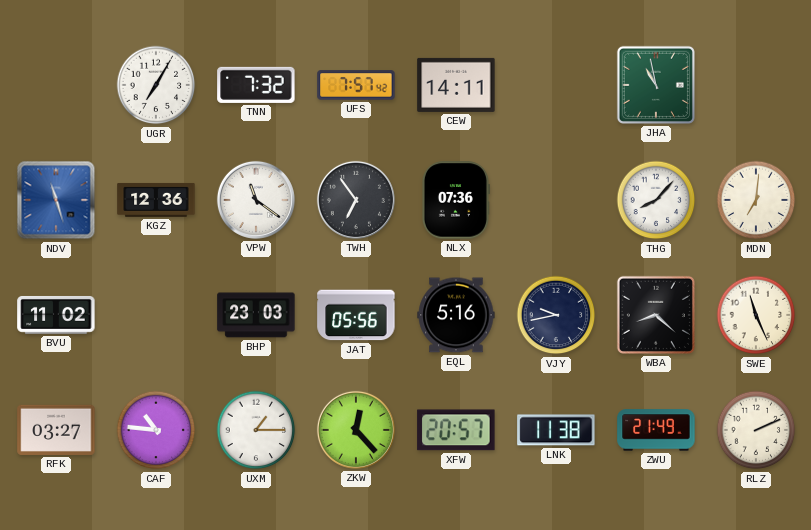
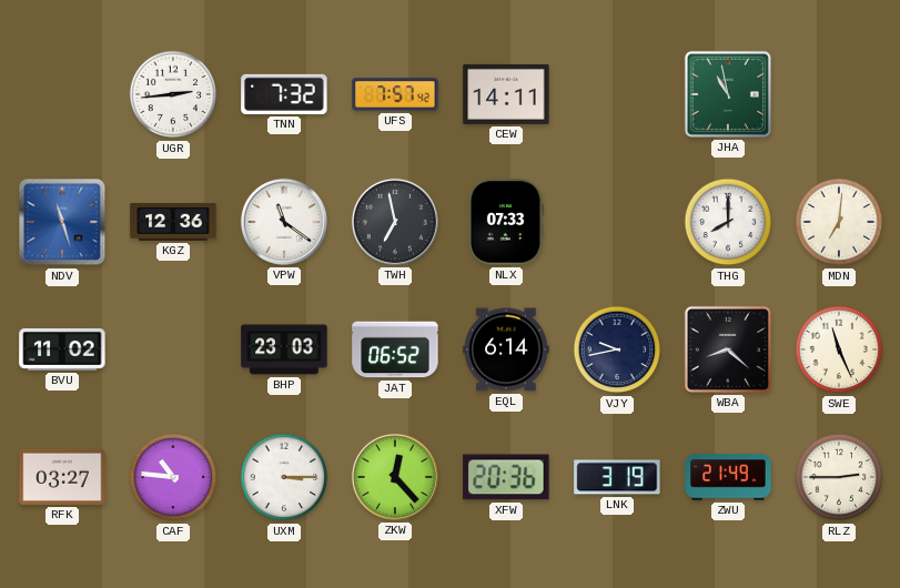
UGR: 7:05 -> 2:44 (173, 94)
TWH: 6:54 -> 6:58 (395, 222)
NLX: 07:36 -> 07:33 (505, 222)
THG: 8:07 -> 8:00 (728, 222)
JAT: 05:56 -> 06:52 (395, 349)
EQL: 5:16 -> 6:14 (506, 349)
UXM: 1:15 -> 3:15 (284, 477)
XFW: 20:57 -> 20:36 (506, 477)
LNK: 11:38 -> 3:19 (617, 477)
RLZ: 2:11 -> 2:45 (839, 477)
